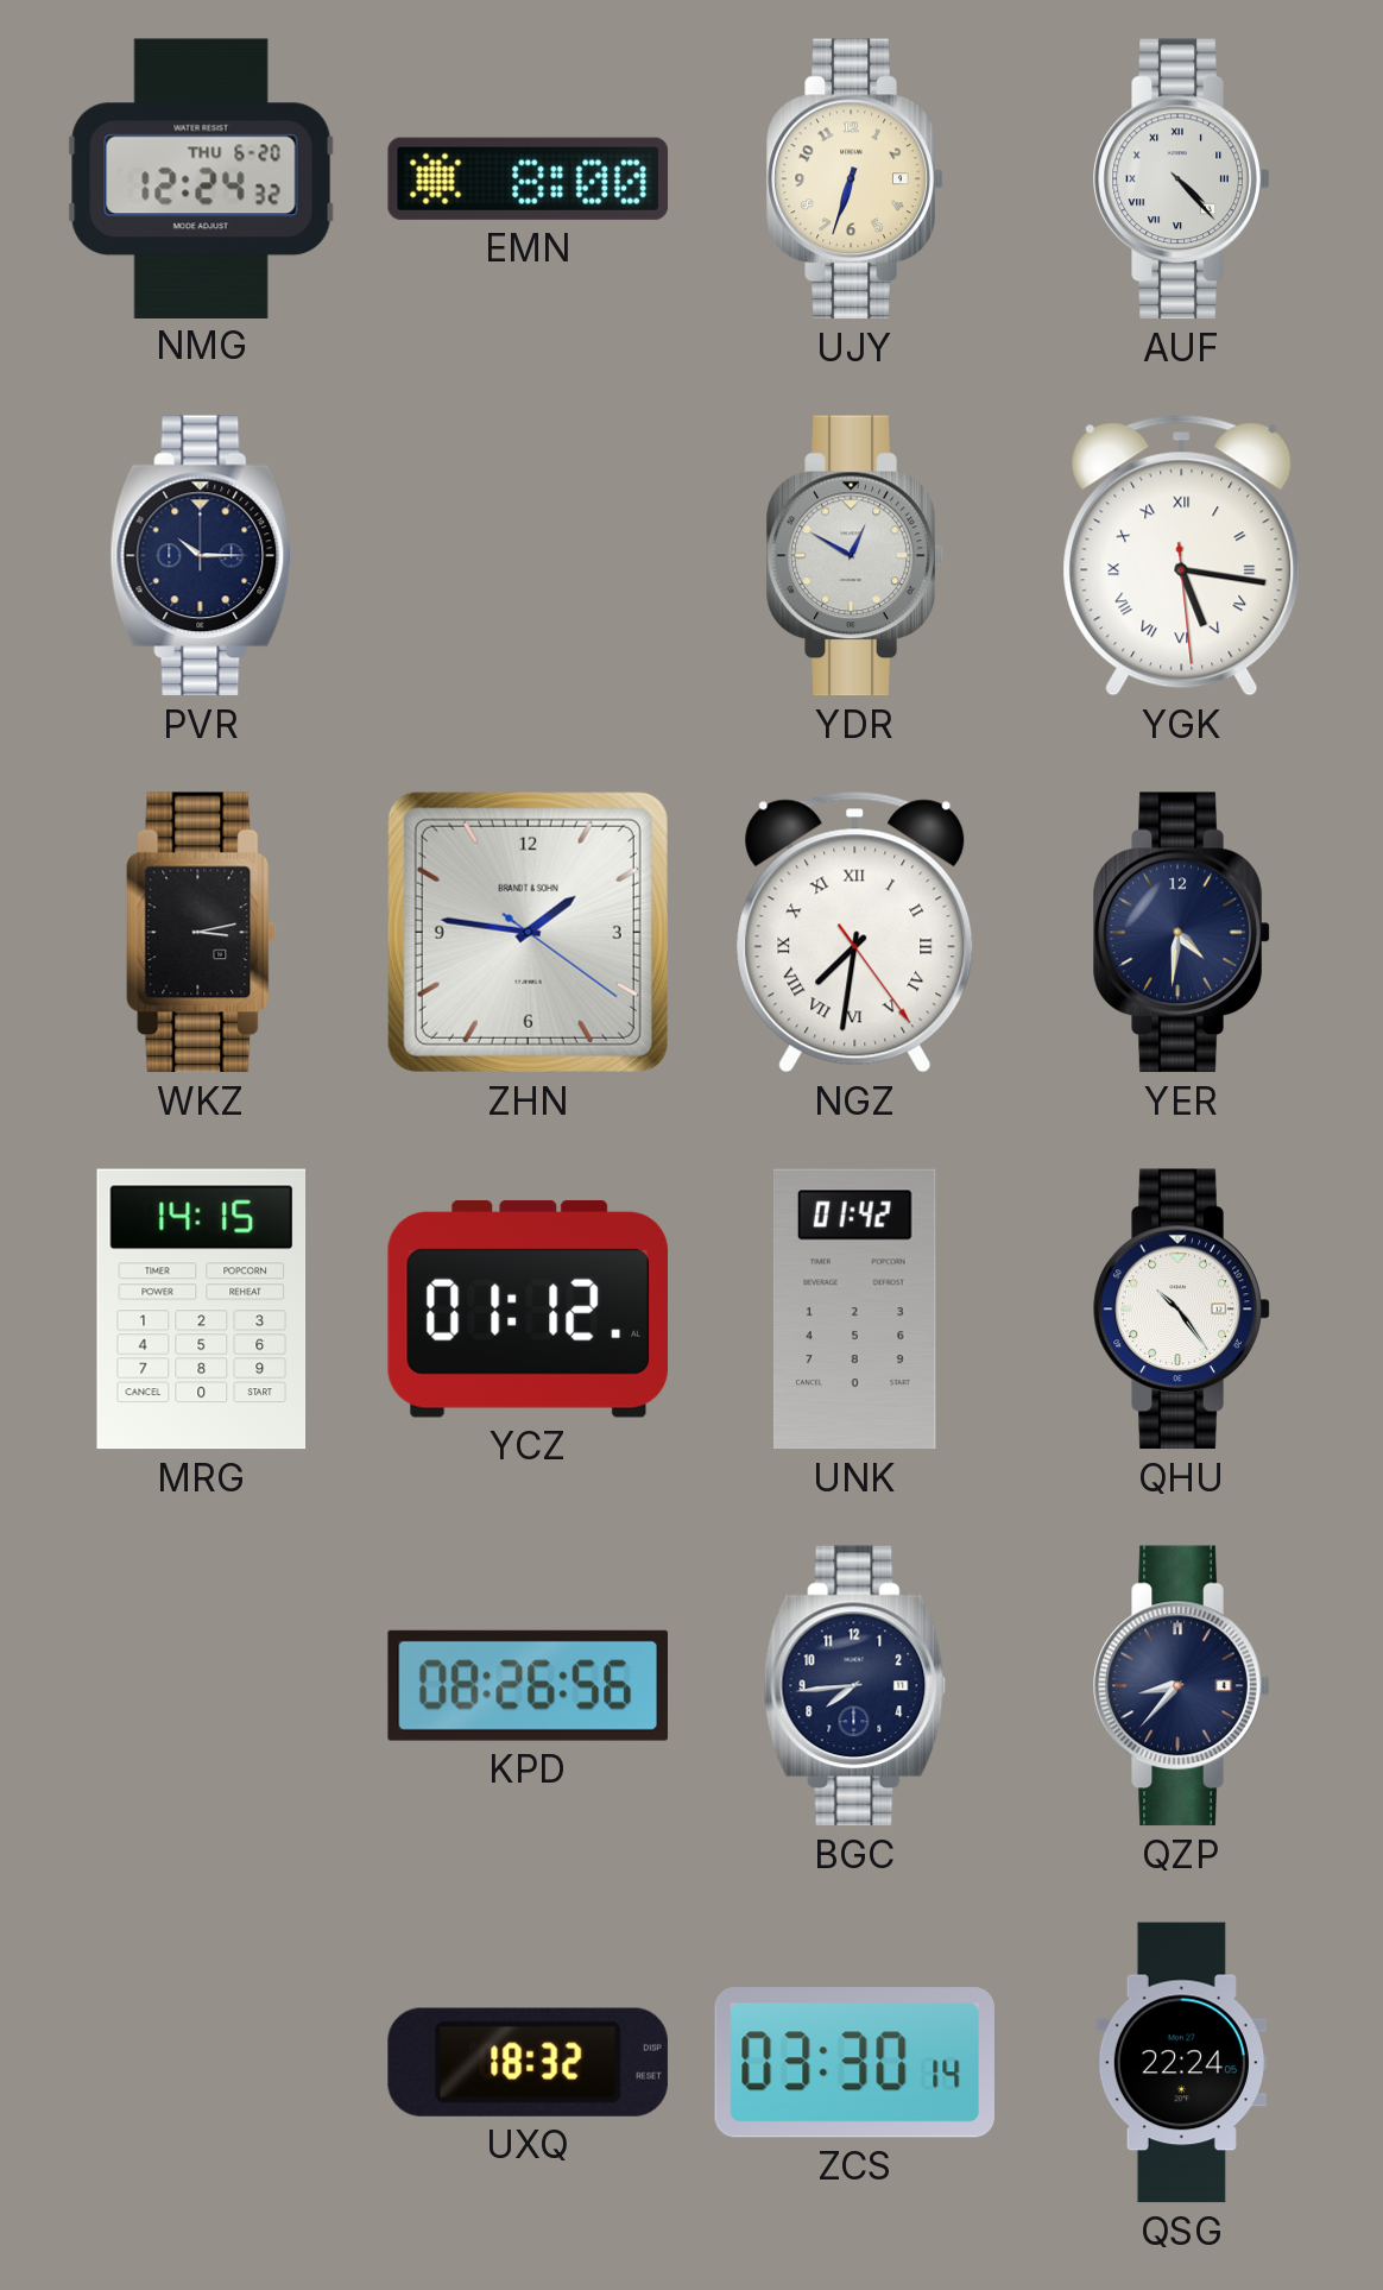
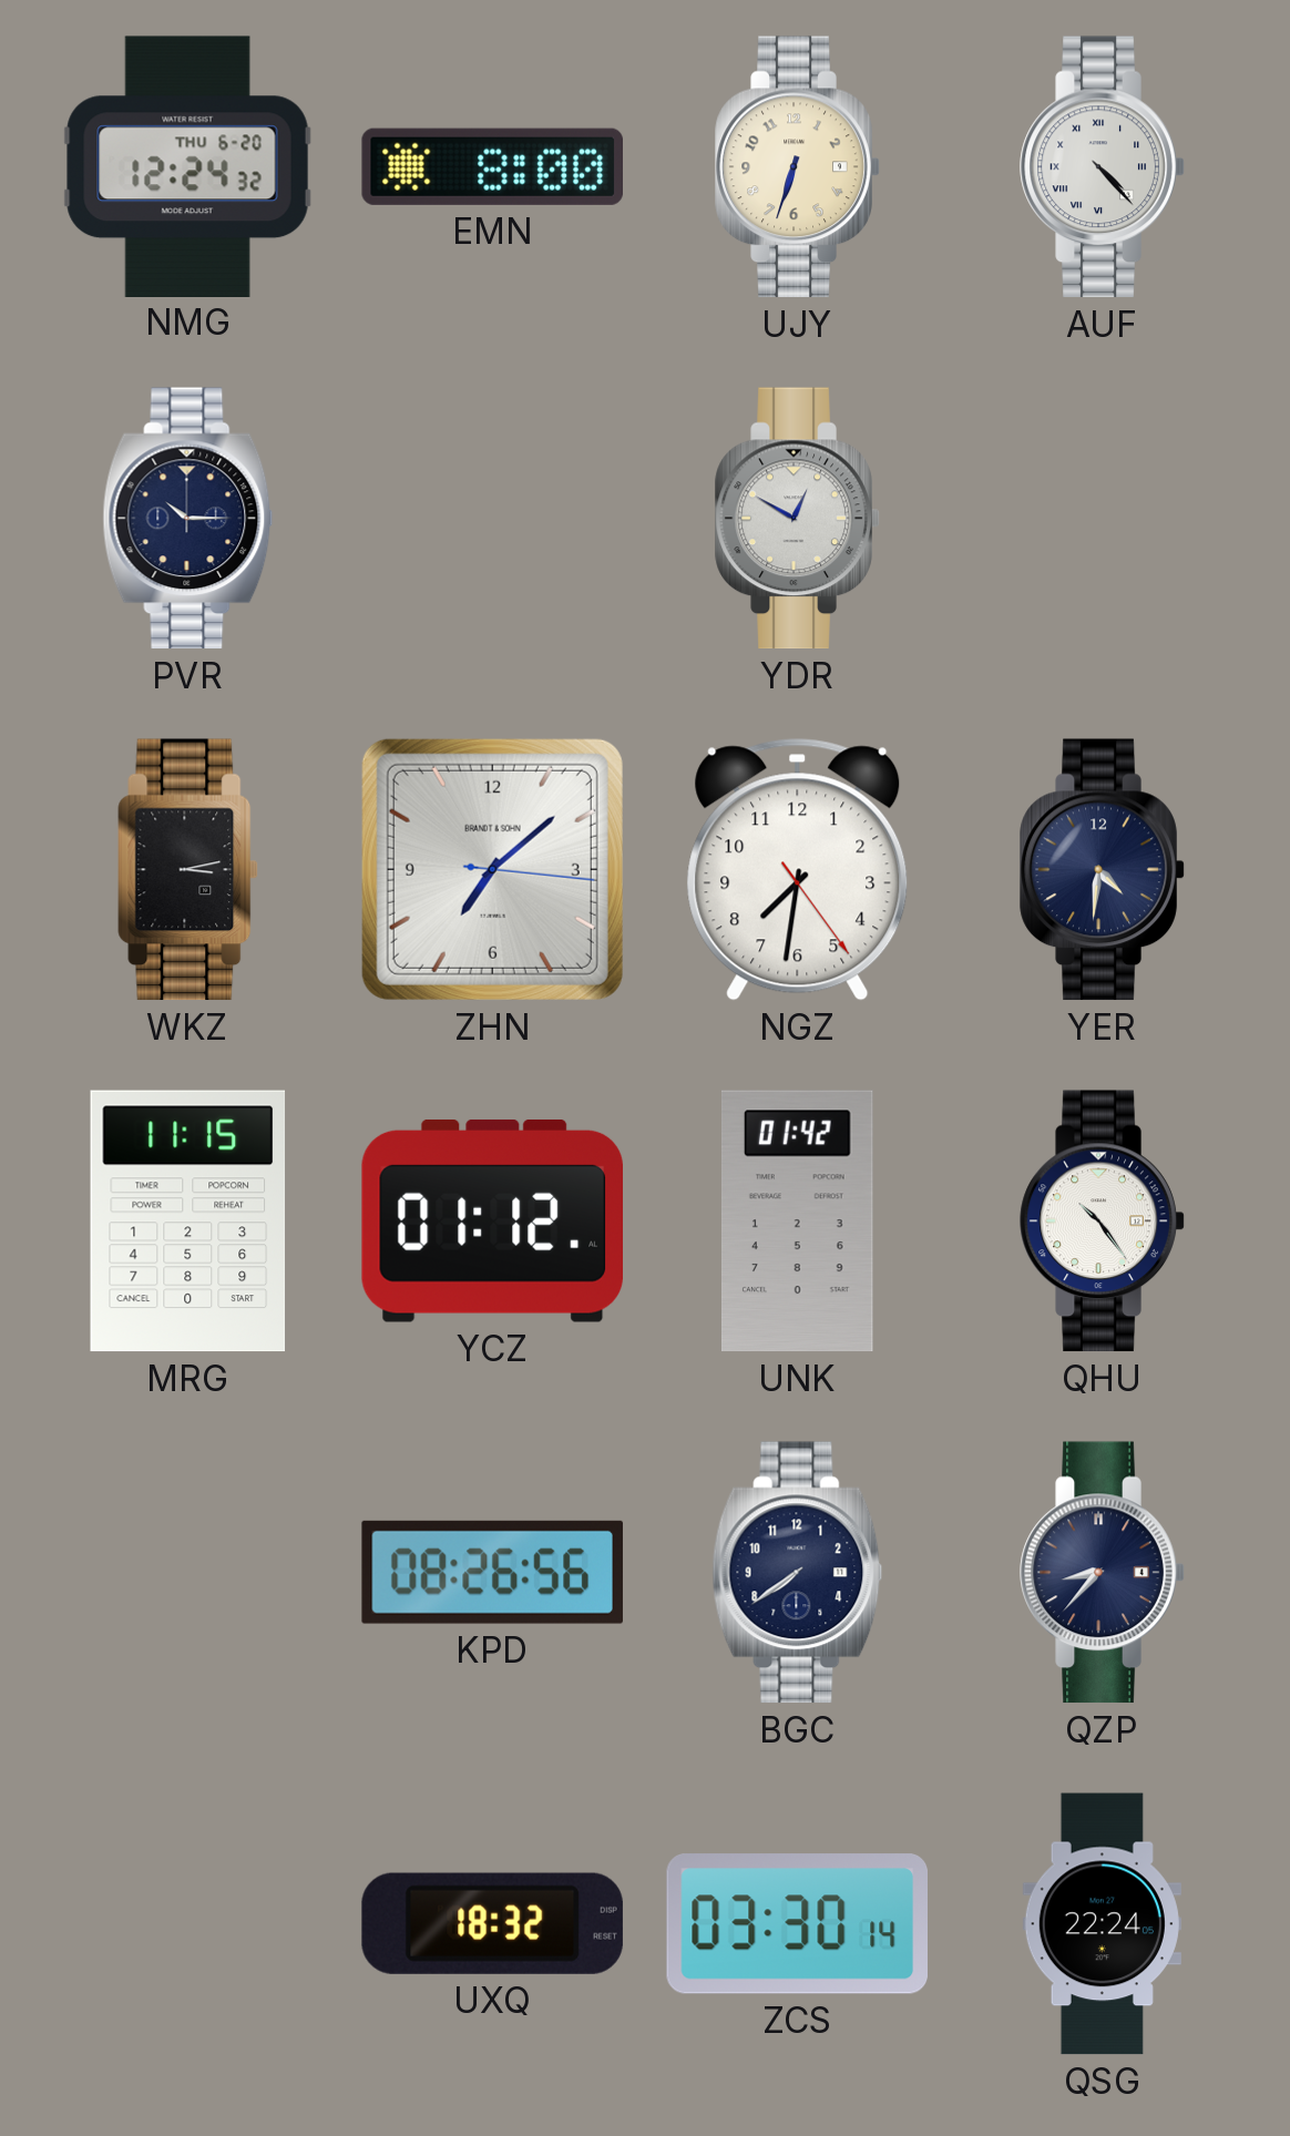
YGK: 5:16 -> none (1182, 556)
ZHN: 1:46 -> 7:08 (492, 869)
NGZ numerals: Roman -> Arabic (798, 870)
MRG: 14:15 -> 11:15 (188, 1222)
BGC: 7:44 -> 7:39 (798, 1573)
